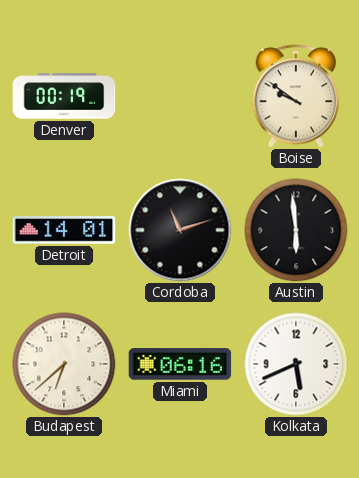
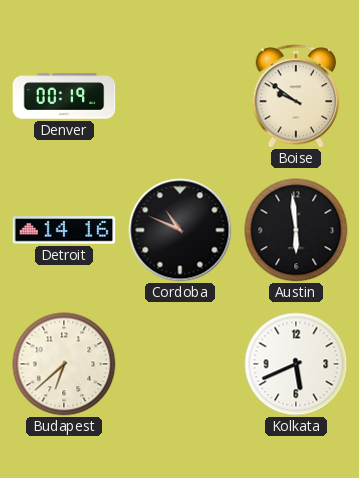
Detroit: 14:01 -> 14:16 (64, 230)
Cordoba: 11:12 -> 10:49 (180, 230)
Miami: 06:16 -> none (180, 364)
